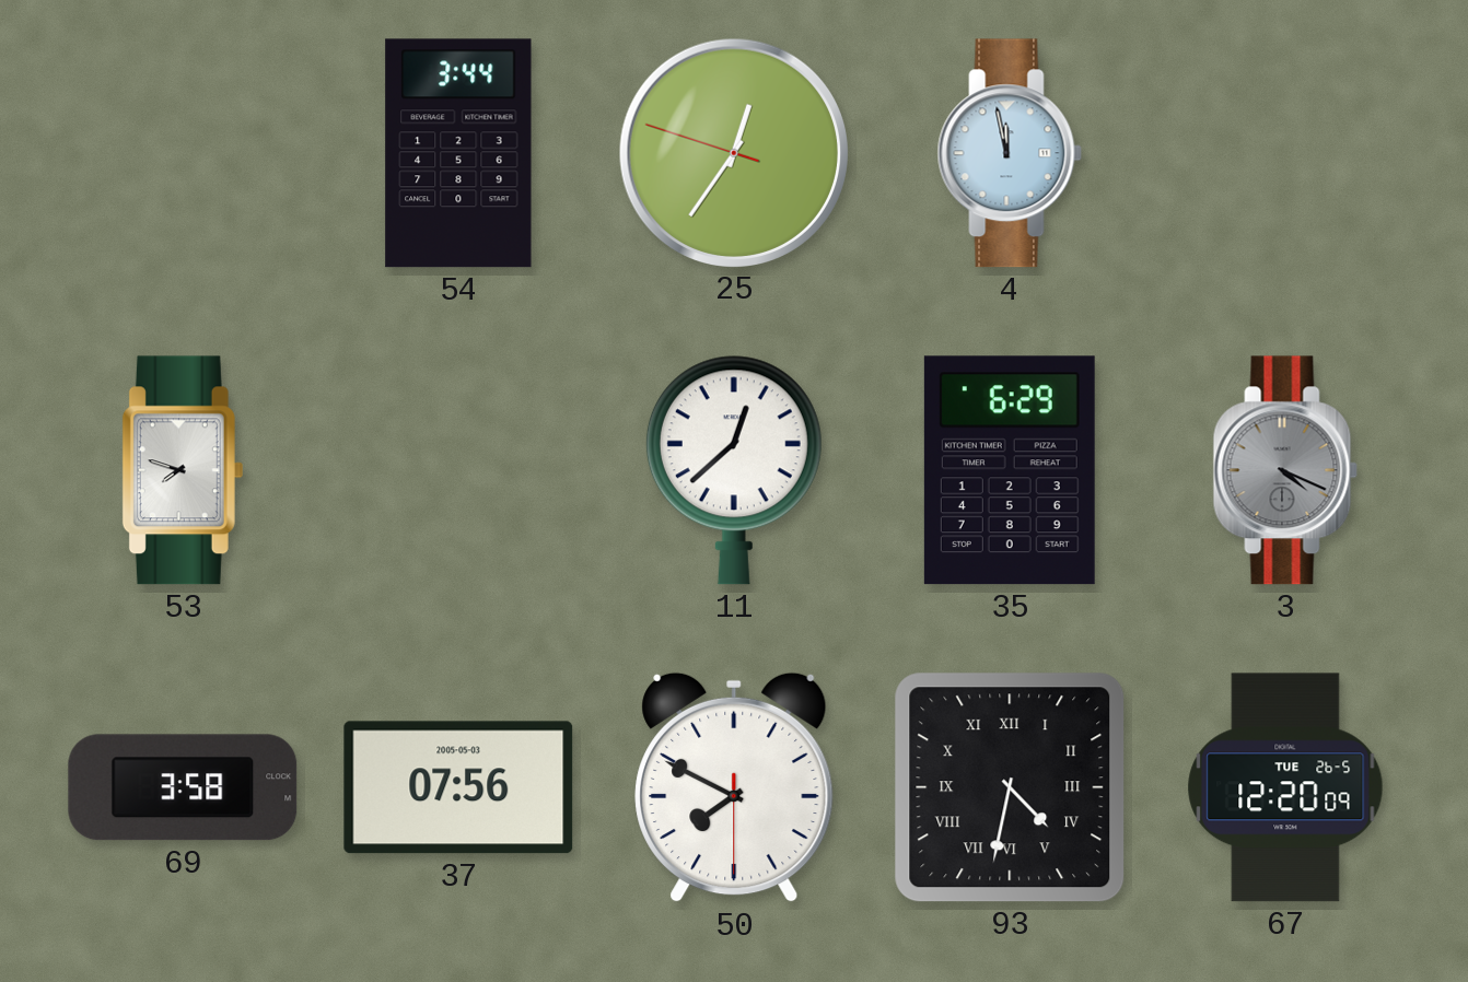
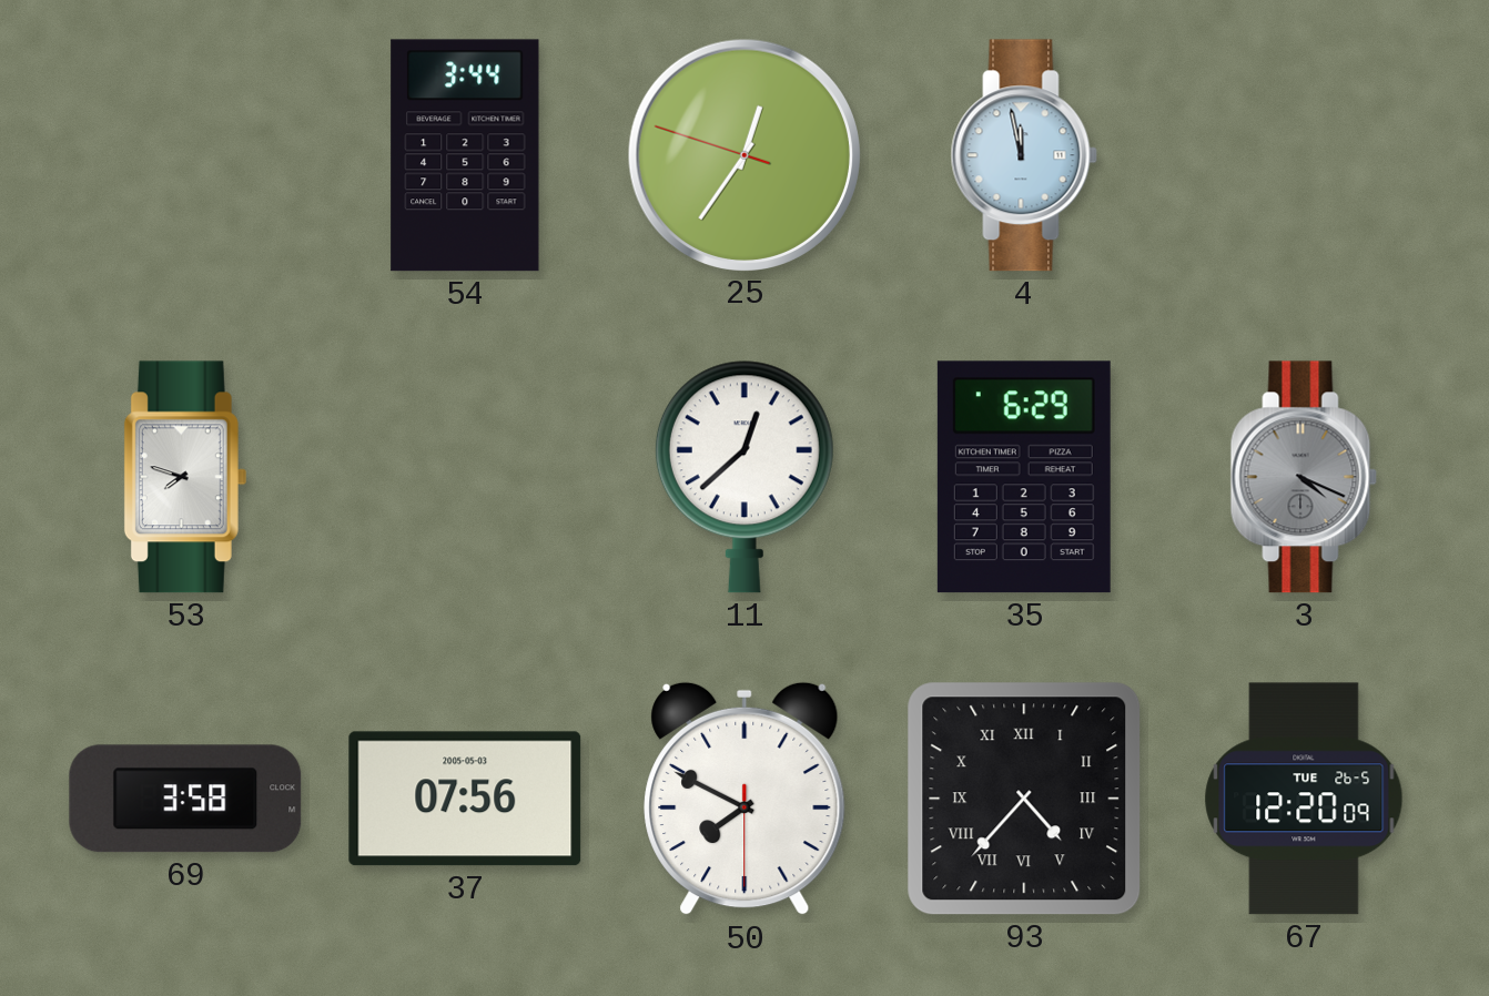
93: 4:32 -> 4:37 (1024, 799)
